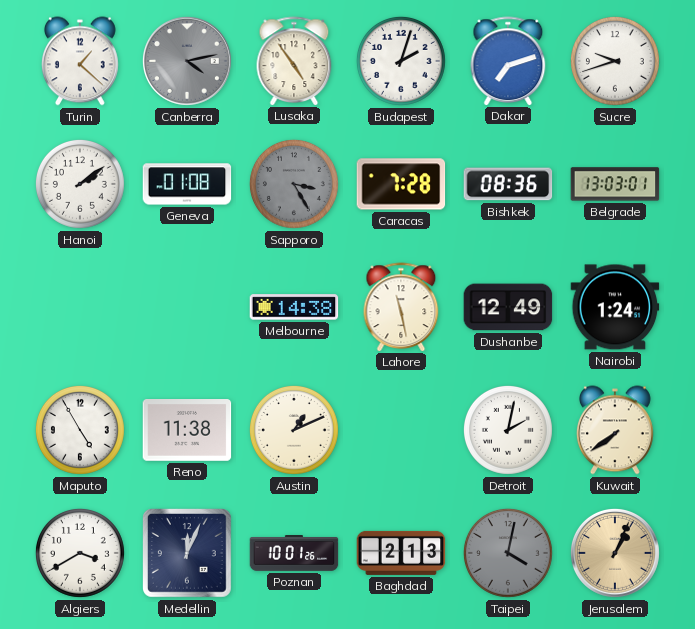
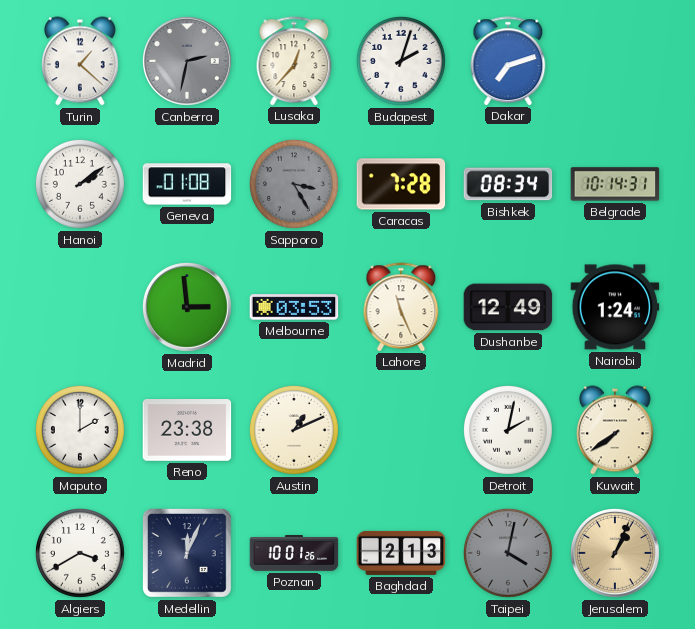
Canberra: 4:13 -> 2:32 (187, 61)
Lusaka: 4:54 -> 12:37 (294, 61)
Sucre: 9:42 -> none (615, 61)
Bishkek: 08:36 -> 08:34 (508, 184)
Belgrade: 13:03 -> 10:14 (615, 184)
Madrid: none -> 2:59 (187, 307)
Melbourne: 14:38 -> 03:53 (294, 307)
Lahore: 11:28 -> 11:26 (401, 307)
Maputo: 4:55 -> 2:00 (80, 430)
Reno: 11:38 -> 23:38 (187, 431)
